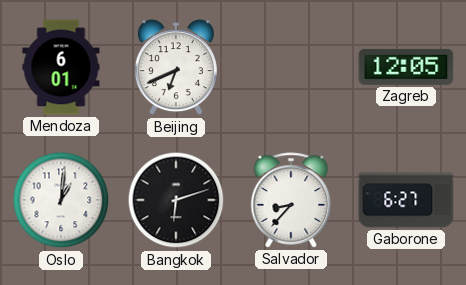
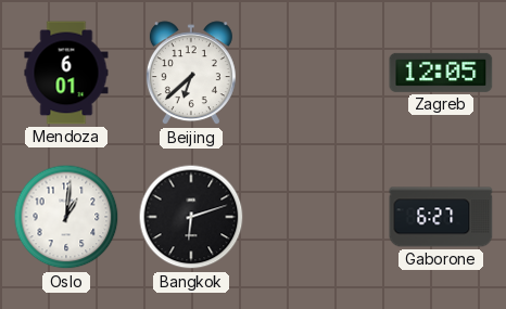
Beijing: 6:41 -> 6:38 (191, 74)
Salvador: 8:37 -> none (291, 200)
